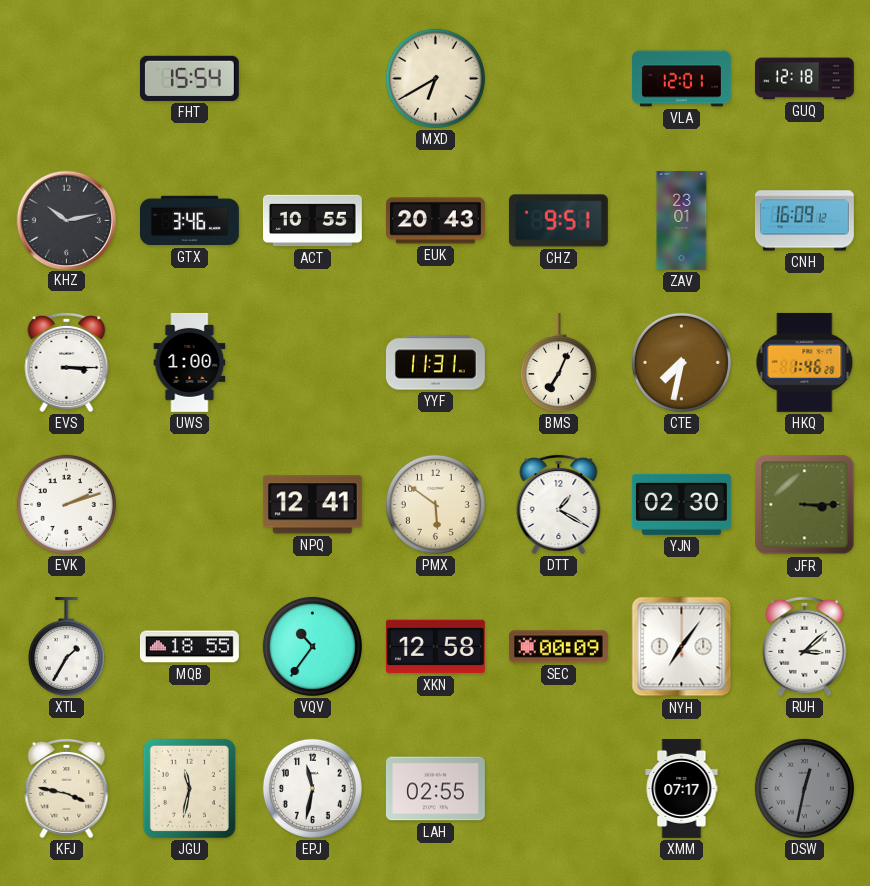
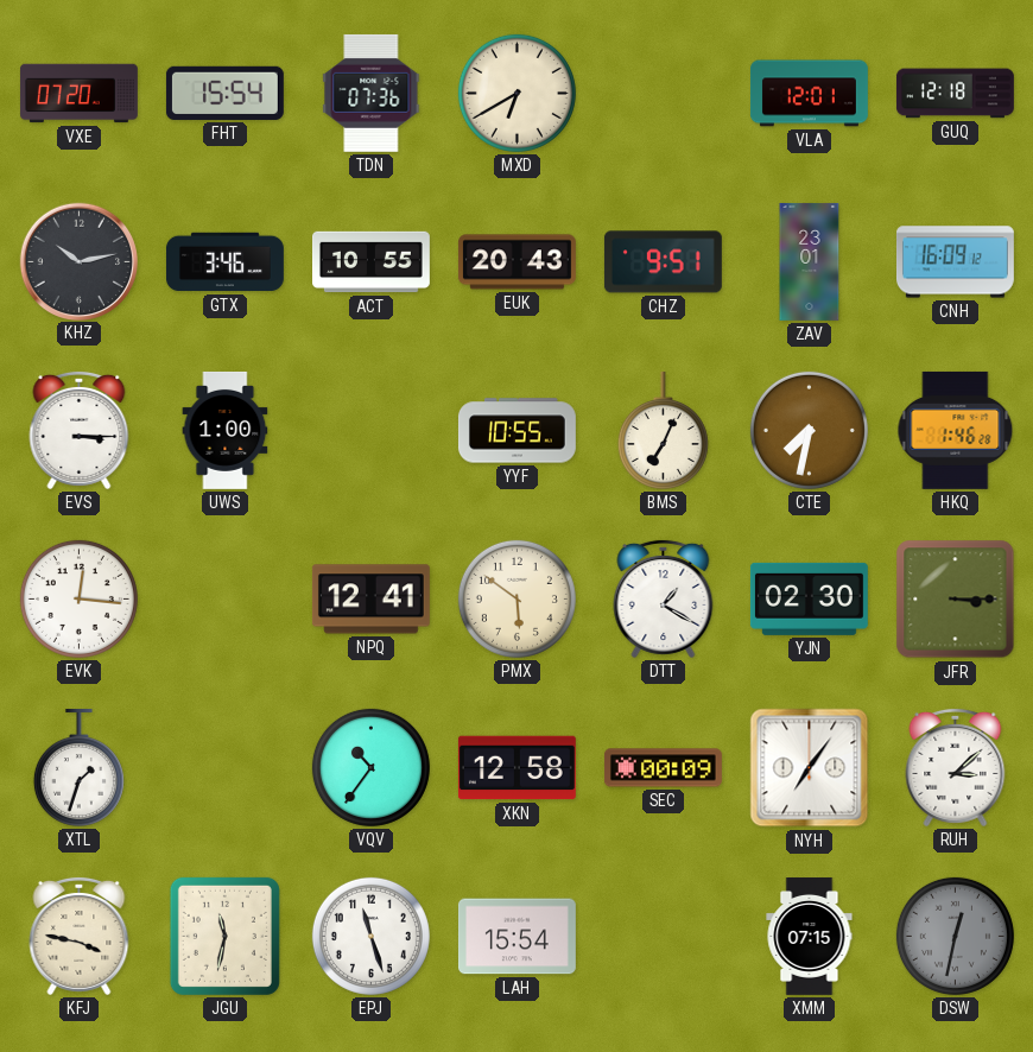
VXE: none -> 07:20 (78, 94)
TDN: none -> 07:36 (372, 93)
YYF: 11:31 -> 10:55 (516, 431)
EVK: 2:12 -> 12:16 (78, 598)
XTL: 1:35 -> 1:33 (78, 767)
MQB: 18:55 -> none (189, 647)
EPJ: 11:32 -> 11:27 (370, 936)
LAH: 02:55 -> 15:54 (516, 937)
XMM: 07:17 -> 07:15 (810, 937)
